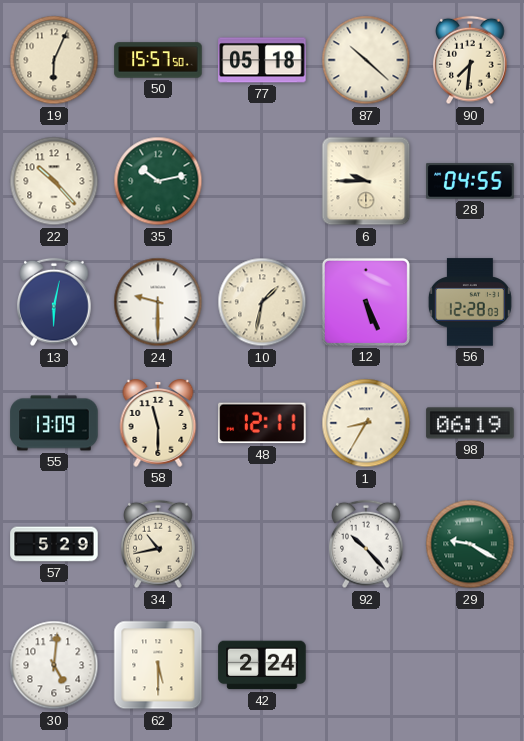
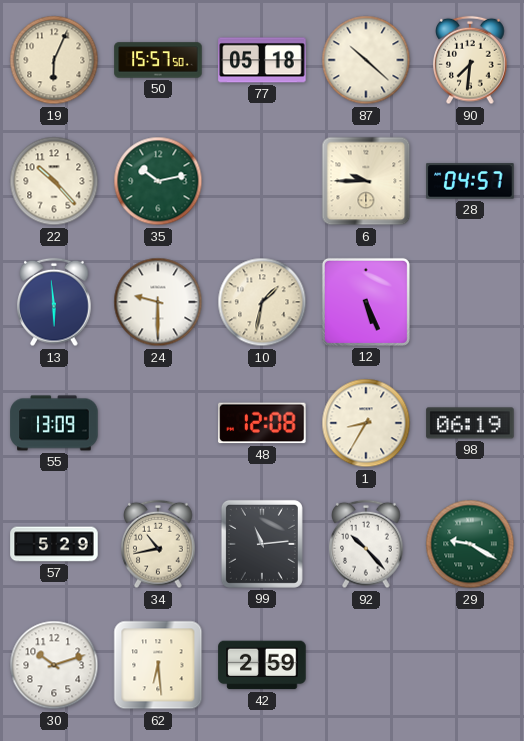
28: 04:55 -> 04:57 (470, 181)
13: 6:02 -> 5:59 (54, 302)
56: 12:28 -> none (470, 302)
58: 11:30 -> none (158, 424)
48: 12:11 -> 12:08 (262, 423)
99: none -> 11:14 (262, 544)
30: 5:01 -> 10:12 (54, 665)
62: 5:30 -> 6:29 (158, 665)
42: 2:24 -> 2:59 (262, 665)
